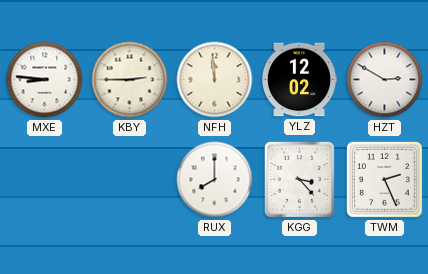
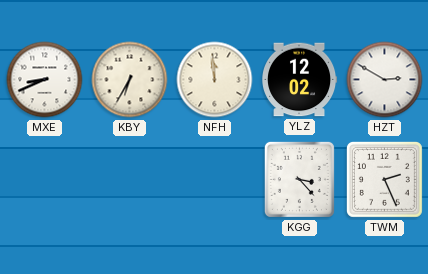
MXE: 8:46 -> 8:41 (45, 80)
KBY: 2:45 -> 6:35 (130, 80)
RUX: 8:00 -> none (215, 180)
